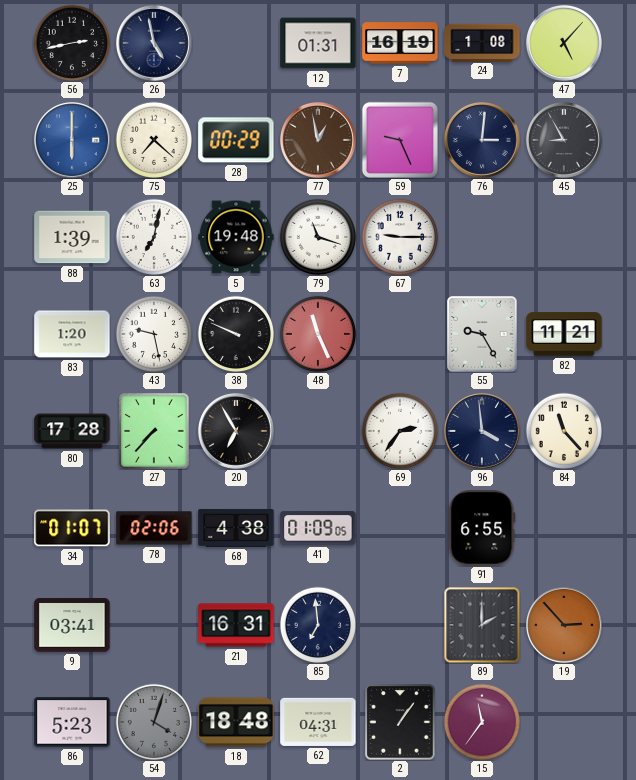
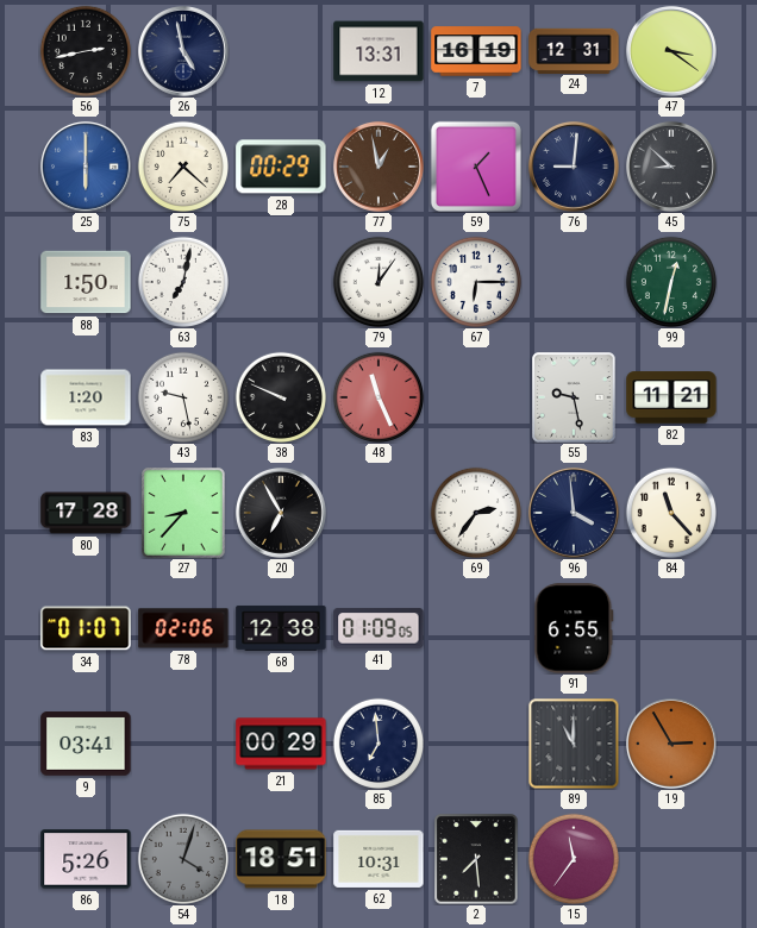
12: 01:31 -> 13:31 (378, 51)
24: 1:08 -> 12:31 (574, 50)
47: 5:07 -> 3:21 (671, 51)
59: 9:26 -> 1:26 (476, 167)
76: 3:01 -> 9:01 (574, 167)
45: 8:55 -> 8:52 (671, 167)
88: 1:39 -> 1:50 (86, 282)
5: 19:48 -> none (236, 237)
79: 11:18 -> 12:06 (377, 281)
67: 9:15 -> 6:15 (475, 281)
99: none -> 12:32 (670, 281)
55: 9:25 -> 9:28 (574, 397)
27: 7:37 -> 8:37 (183, 513)
68: 4:38 -> 12:38 (281, 628)
21: 16:31 -> 00:29 (281, 744)
89: 2:00 -> 11:00 (574, 744)
19: 2:53 -> 2:55 (671, 744)
86: 5:23 -> 5:26 (86, 859)
18: 18:48 -> 18:51 (281, 859)
62: 04:31 -> 10:31 (378, 859)
2: 1:06 -> 7:29 (476, 859)
